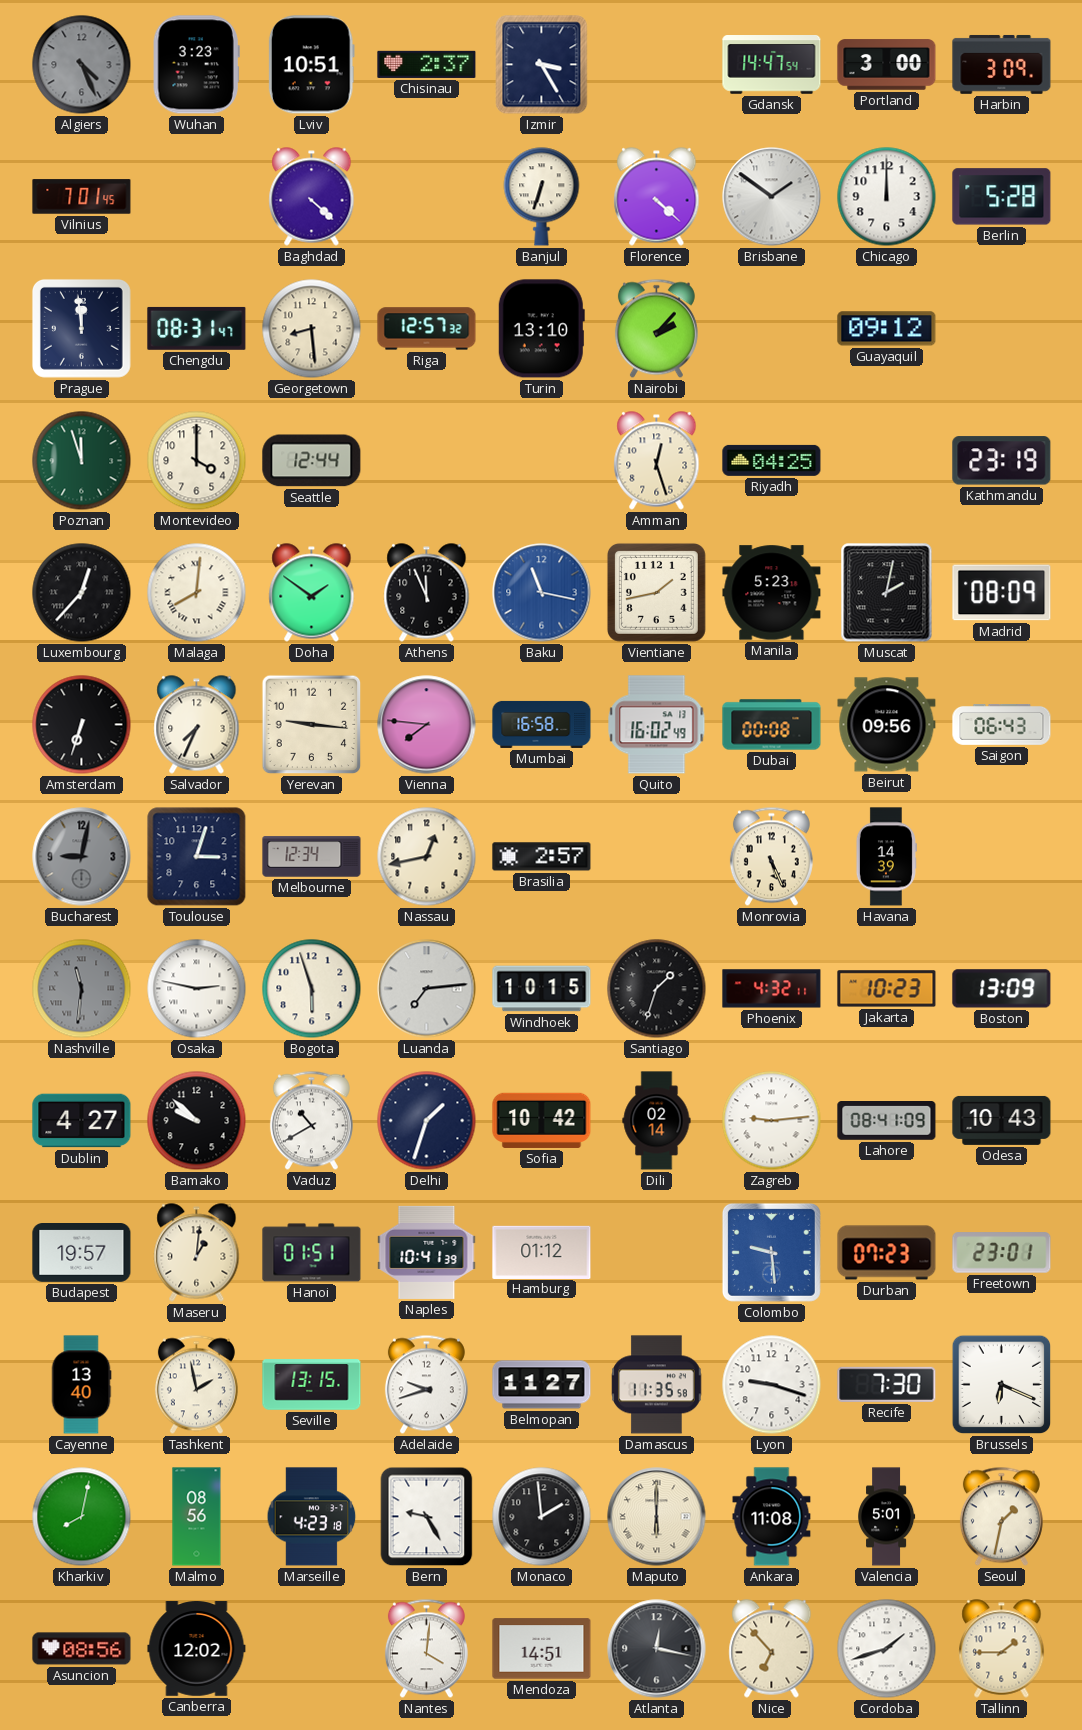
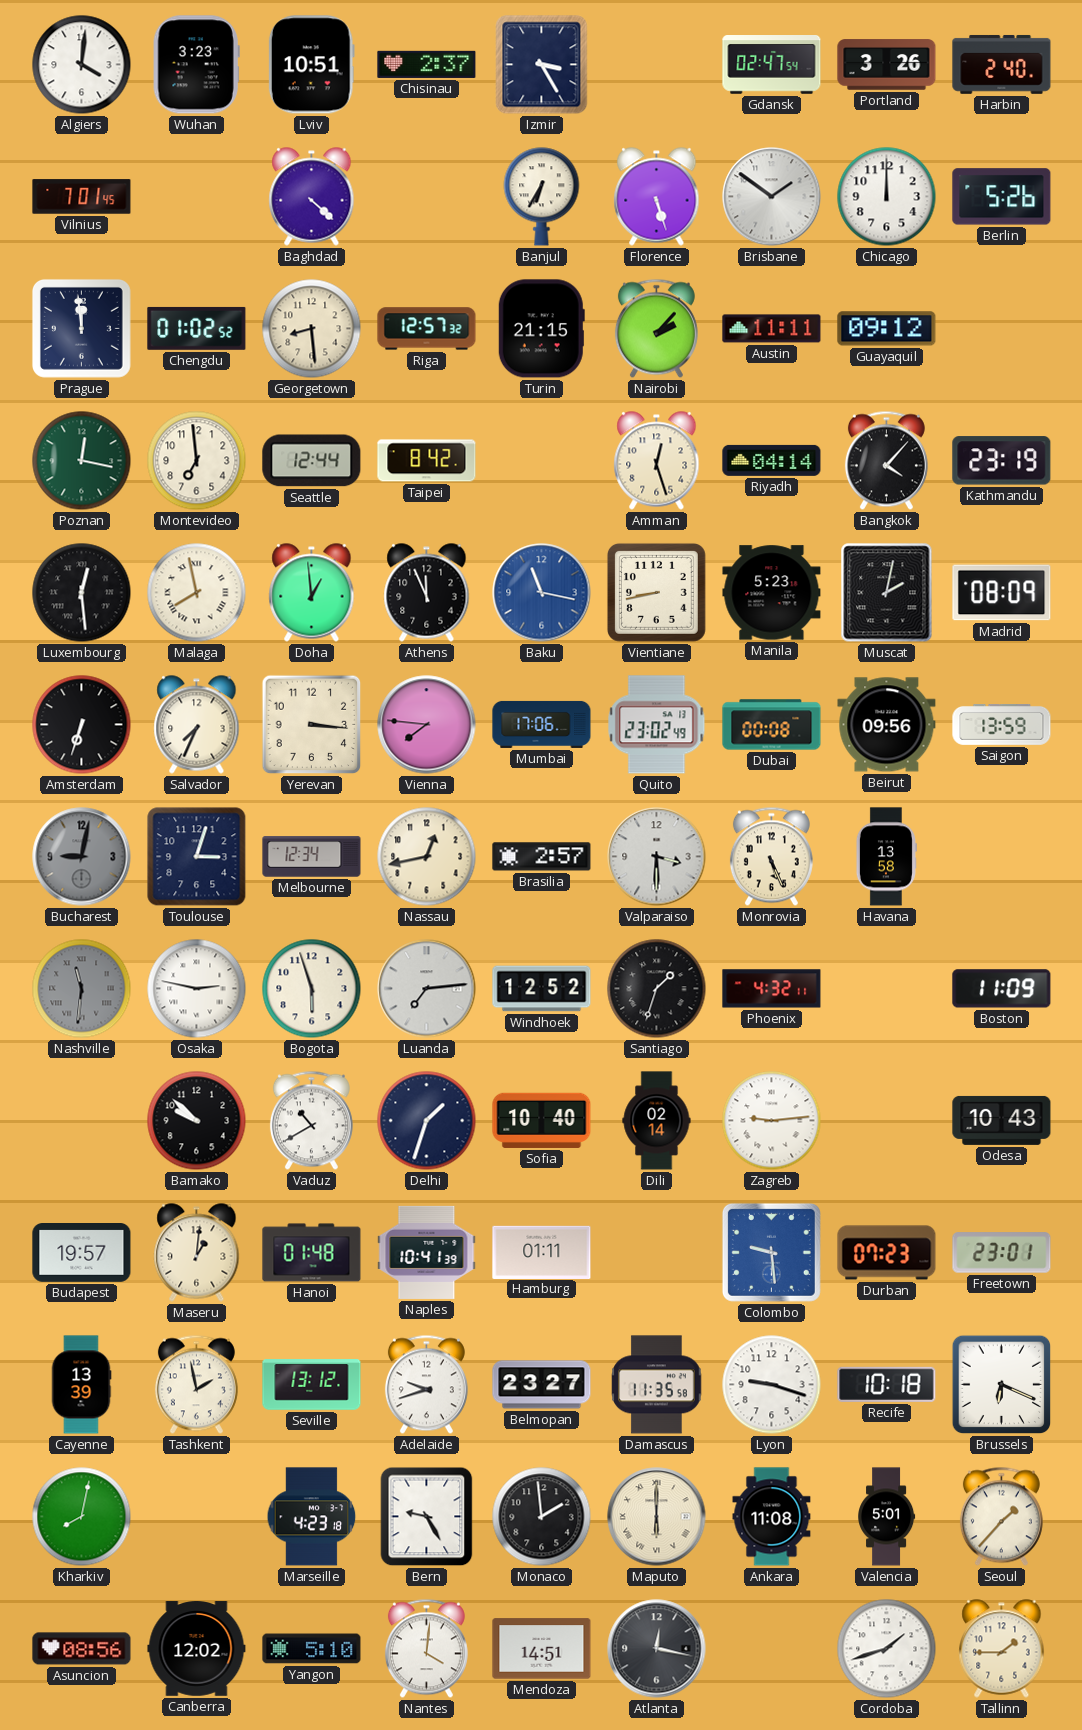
Algiers: 4:26 -> 4:01 (82, 65)
Algiers dial: grey -> white (82, 65)
Gdansk: 14:47 -> 02:47 (772, 65)
Portland: 3:00 -> 3:26 (887, 65)
Harbin: 3:09 -> 2:40 (1002, 64)
Banjul: 6:33 -> 6:35 (542, 197)
Florence: 4:22 -> 5:27 (657, 197)
Berlin: 5:28 -> 5:26 (1002, 197)
Chengdu: 08:31 -> 01:02 (197, 328)
Turin: 13:10 -> 21:15 (541, 329)
Austin: none -> 11:11 (772, 329)
Poznan: 11:57 -> 12:17 (82, 461)
Montevideo: 4:00 -> 6:59 (197, 461)
Taipei: none -> 8:42 (427, 461)
Riyadh: 04:25 -> 04:14 (772, 460)
Bangkok: none -> 4:07 (886, 461)
Luxembourg: 12:37 -> 12:29 (82, 593)
Malaga: 8:01 -> 7:58 (197, 593)
Doha: 1:51 -> 12:59 (312, 593)
Vientiane: 1:43 -> 8:43 (656, 592)
Yerevan: 9:16 -> 3:16 (312, 725)
Mumbai: 16:58 -> 17:06 (542, 724)
Quito: 16:02 -> 23:02 (657, 725)
Saigon: 06:43 -> 13:59 (1002, 725)
Valparaiso: none -> 3:30 (657, 857)
Havana: 14:39 -> 13:58 (886, 857)
Windhoek: 10:15 -> 12:52 (542, 989)
Jakarta: 10:23 -> none (887, 989)
Boston: 13:09 -> 11:09 (1002, 989)
Dublin: 4:27 -> none (82, 1121)
Sofia: 10:42 -> 10:40 (542, 1120)
Lahore: 08:41 -> none (887, 1121)
Hanoi: 01:51 -> 01:48 (312, 1253)
Hamburg: 01:12 -> 01:11 (542, 1252)
Cayenne: 13:40 -> 13:39 (81, 1385)
Seville: 13:15 -> 13:12 (312, 1385)
Belmopan: 11:27 -> 23:27 (542, 1385)
Recife: 7:30 -> 10:18 (887, 1384)
Malmo: 08:56 -> none (197, 1517)
Seoul: 1:32 -> 1:37 (1001, 1517)
Yangon: none -> 5:10 (312, 1649)
Nice: 6:53 -> none (772, 1649)
